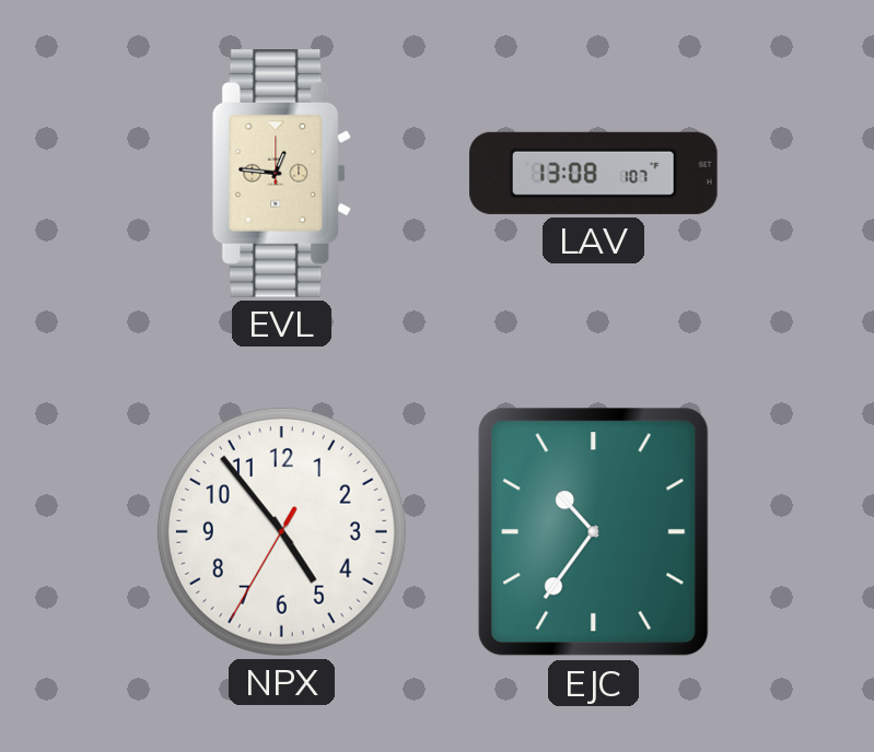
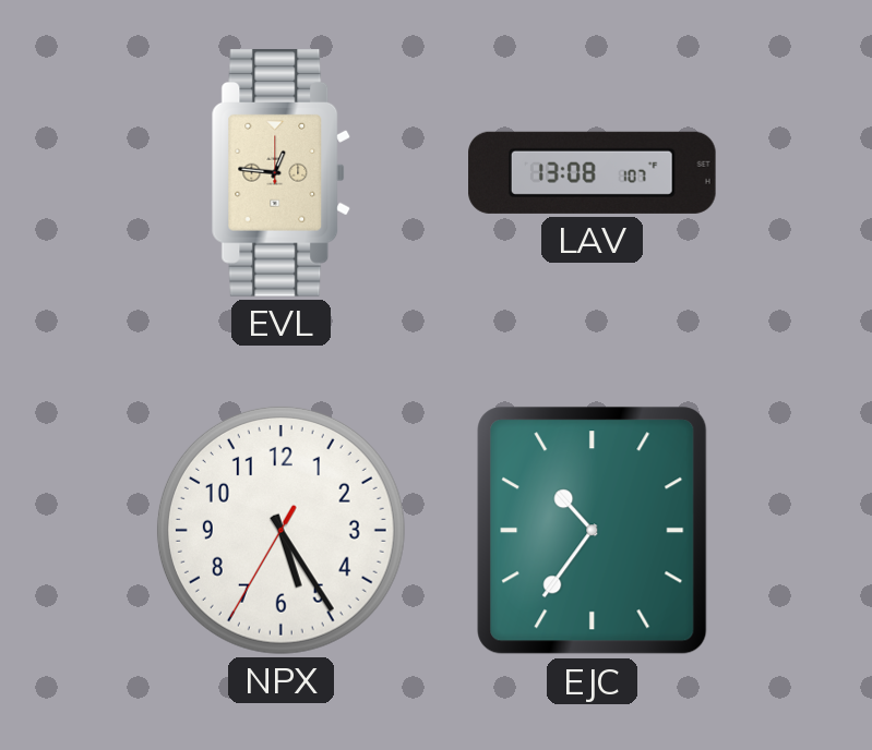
NPX: 4:53 -> 5:24 (280, 530)
